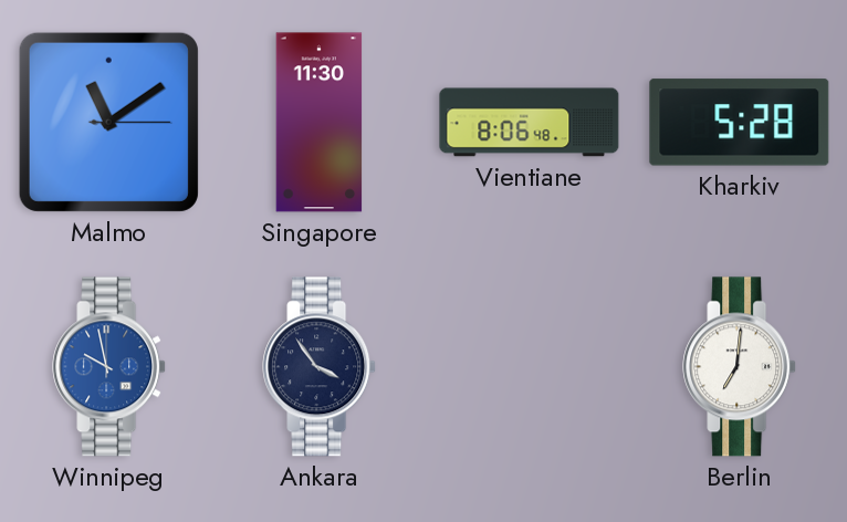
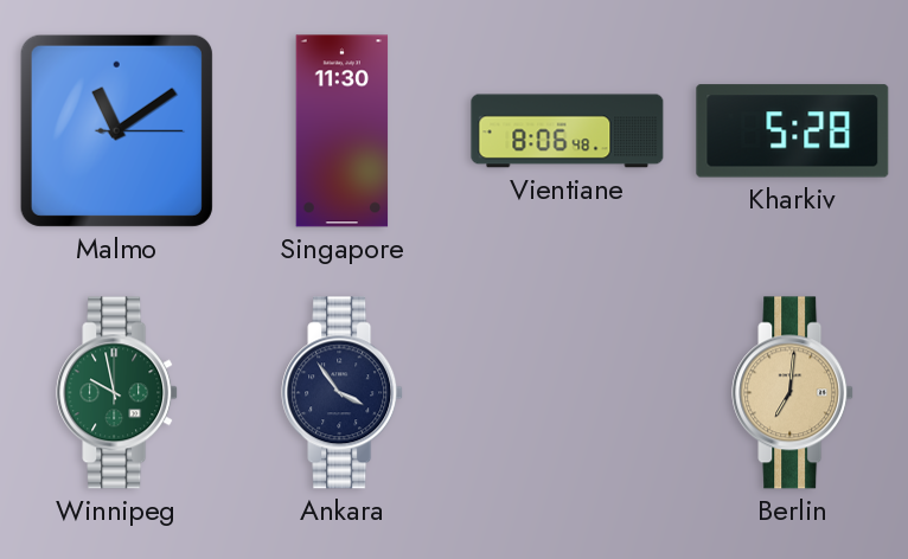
Winnipeg dial: blue -> green (117, 393)
Berlin dial: white -> champagne (793, 393)
